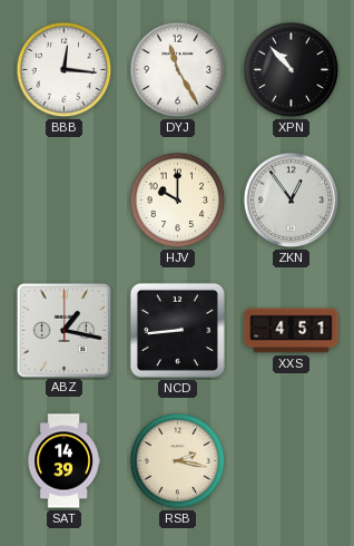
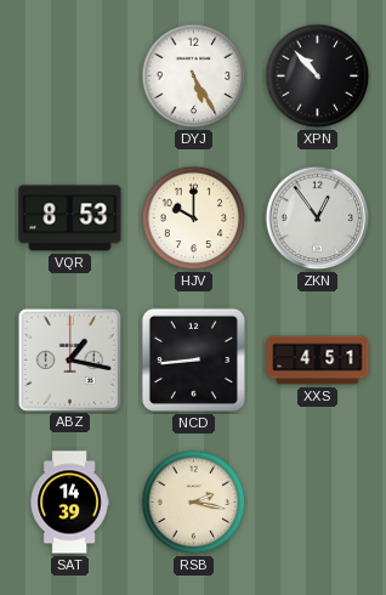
BBB: 12:16 -> none (65, 70)
DYJ: 11:25 -> 5:25 (194, 76)
VQR: none -> 8:53 (70, 219)
